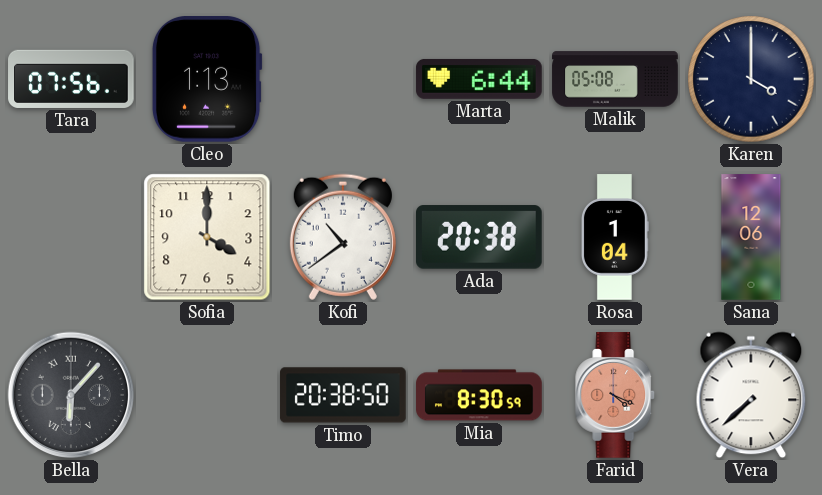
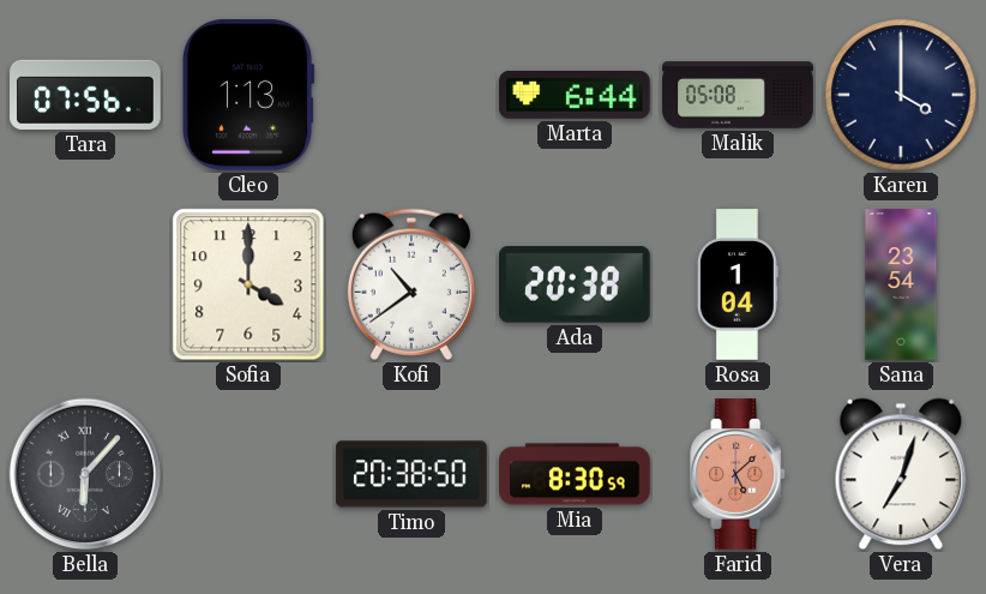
Sana: 12:06 -> 23:54 (901, 284)
Farid: 4:19 -> 5:08 (739, 474)
Vera: 7:38 -> 7:03 (901, 474)
